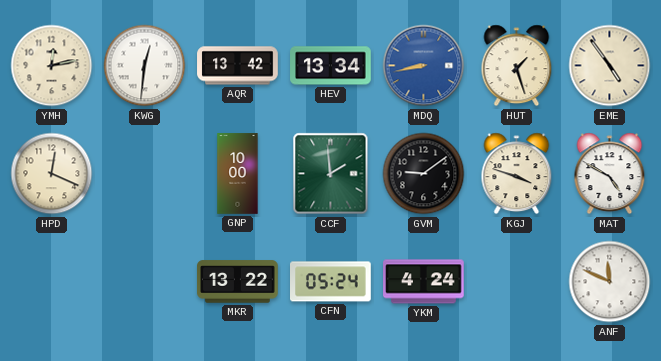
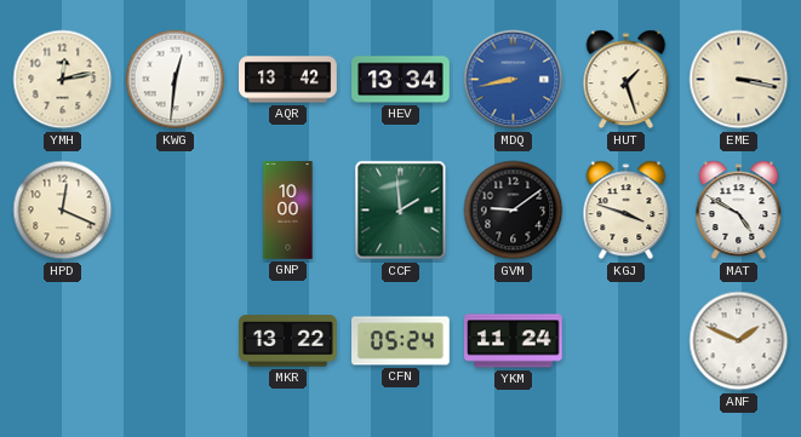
EME: 4:54 -> 3:17 (739, 80)
YKM: 4:24 -> 11:24 (514, 341)
ANF: 11:49 -> 1:49 (739, 341)
